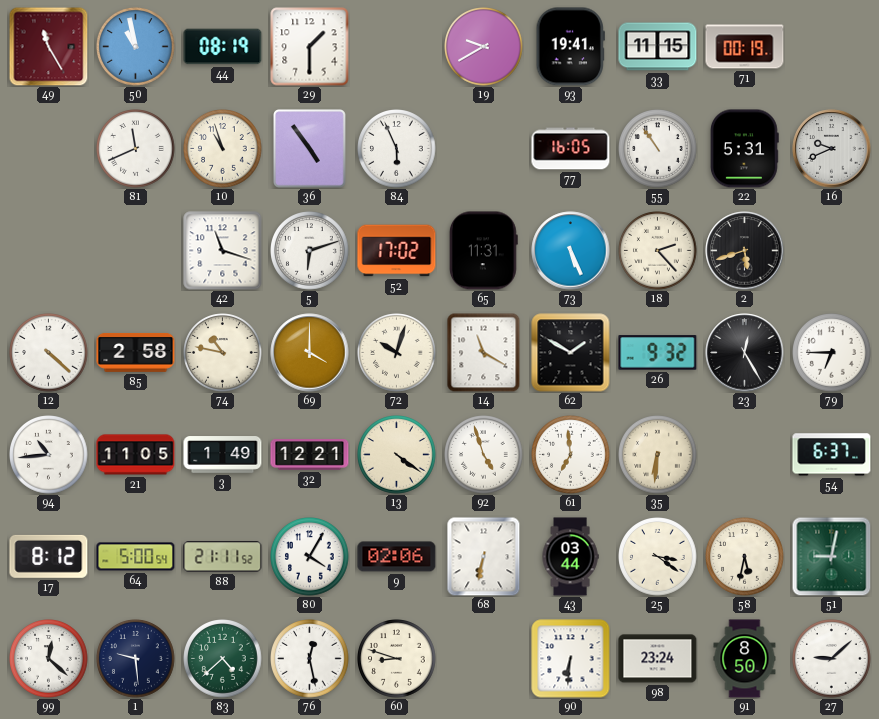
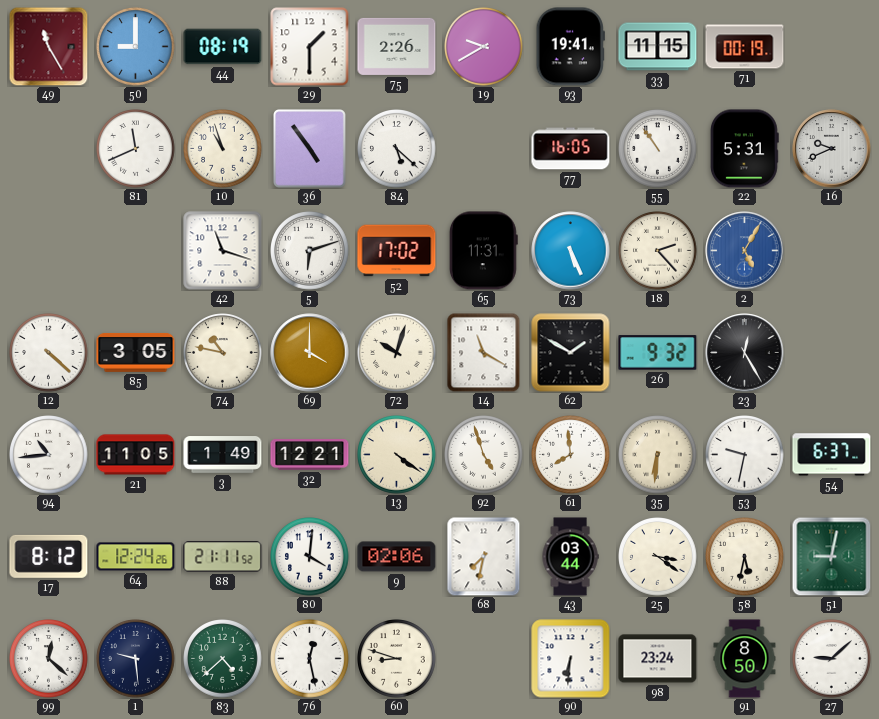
50: 10:58 -> 9:00 (136, 47)
75: none -> 2:26 (397, 46)
84: 5:56 -> 5:22 (397, 149)
2: 5:42 -> 5:05 (745, 251)
2 dial: black -> blue (745, 251)
85: 2:58 -> 3:05 (136, 352)
79: 6:45 -> none (832, 353)
61: 6:59 -> 7:59 (571, 455)
53: none -> 9:32 (745, 455)
64: 5:00 -> 12:24 (136, 557)
80: 4:05 -> 4:01 (310, 557)
68: 6:32 -> 7:32 (484, 557)
